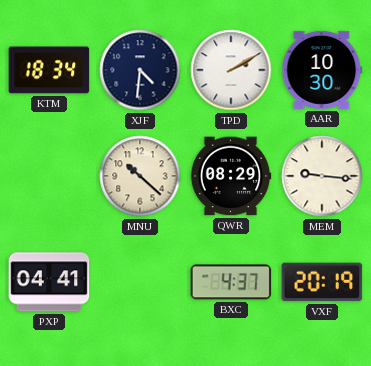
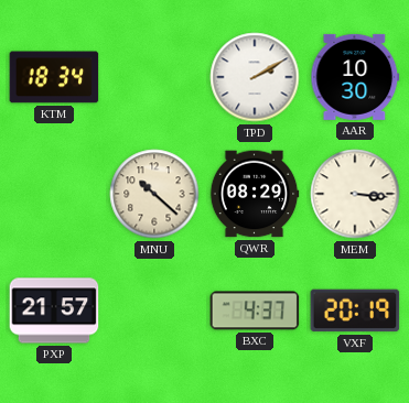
XJF: 4:31 -> none (140, 70)
MEM: 9:16 -> 3:16 (355, 194)
PXP: 04:41 -> 21:57 (54, 311)
